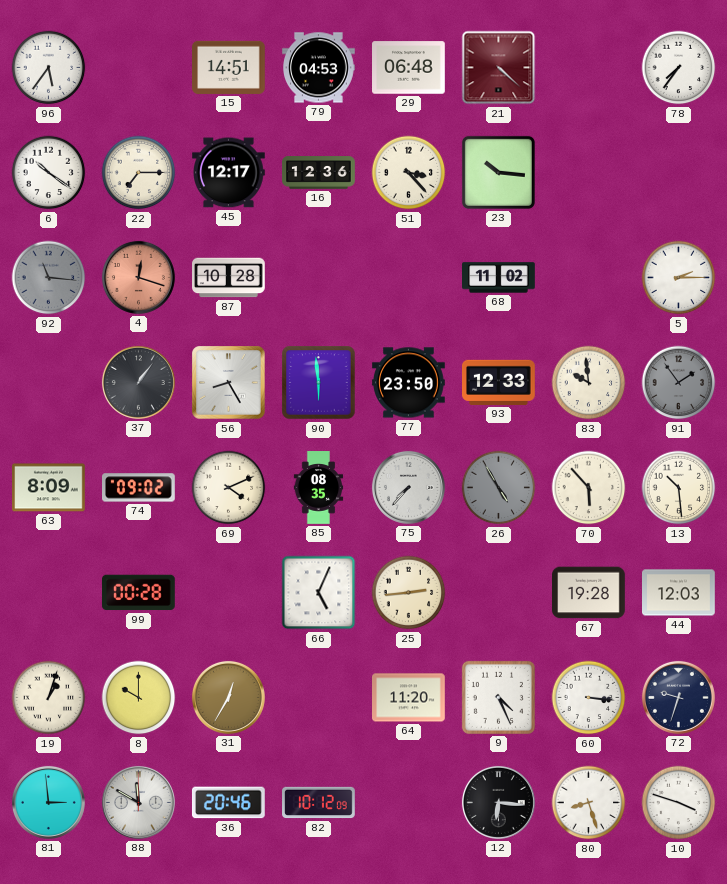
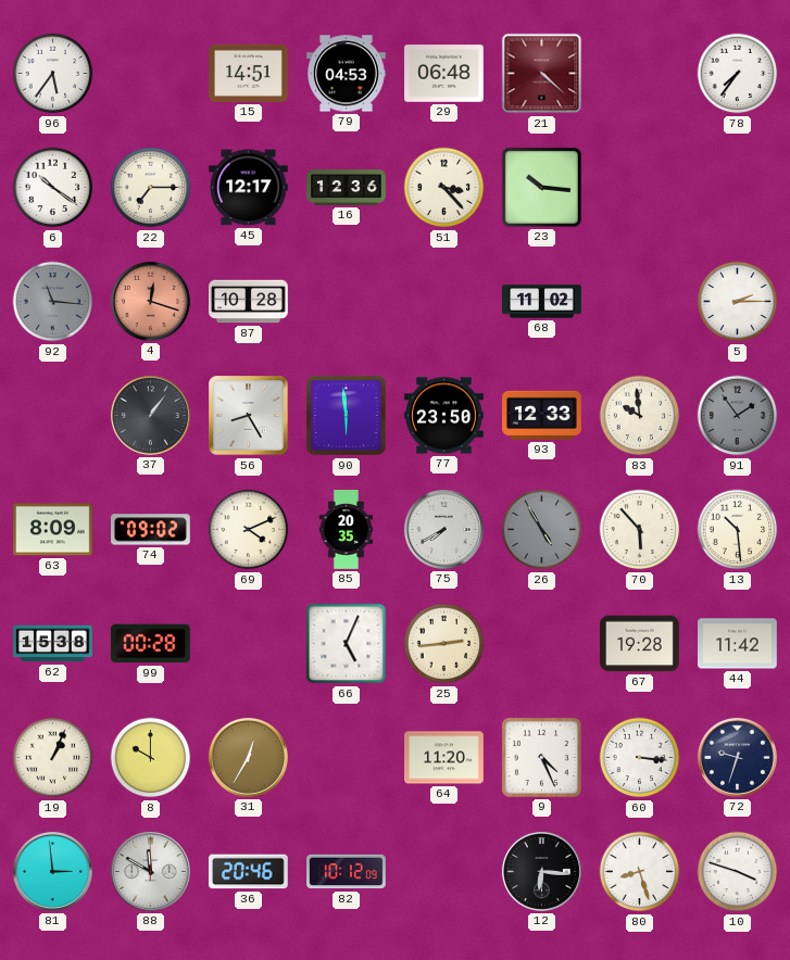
85: 08:35 -> 20:35 (347, 530)
75: 7:37 -> 7:40 (443, 529)
62: none -> 15:38 (53, 644)
44: 12:03 -> 11:42 (738, 644)
19: 1:03 -> 1:04 (53, 758)
